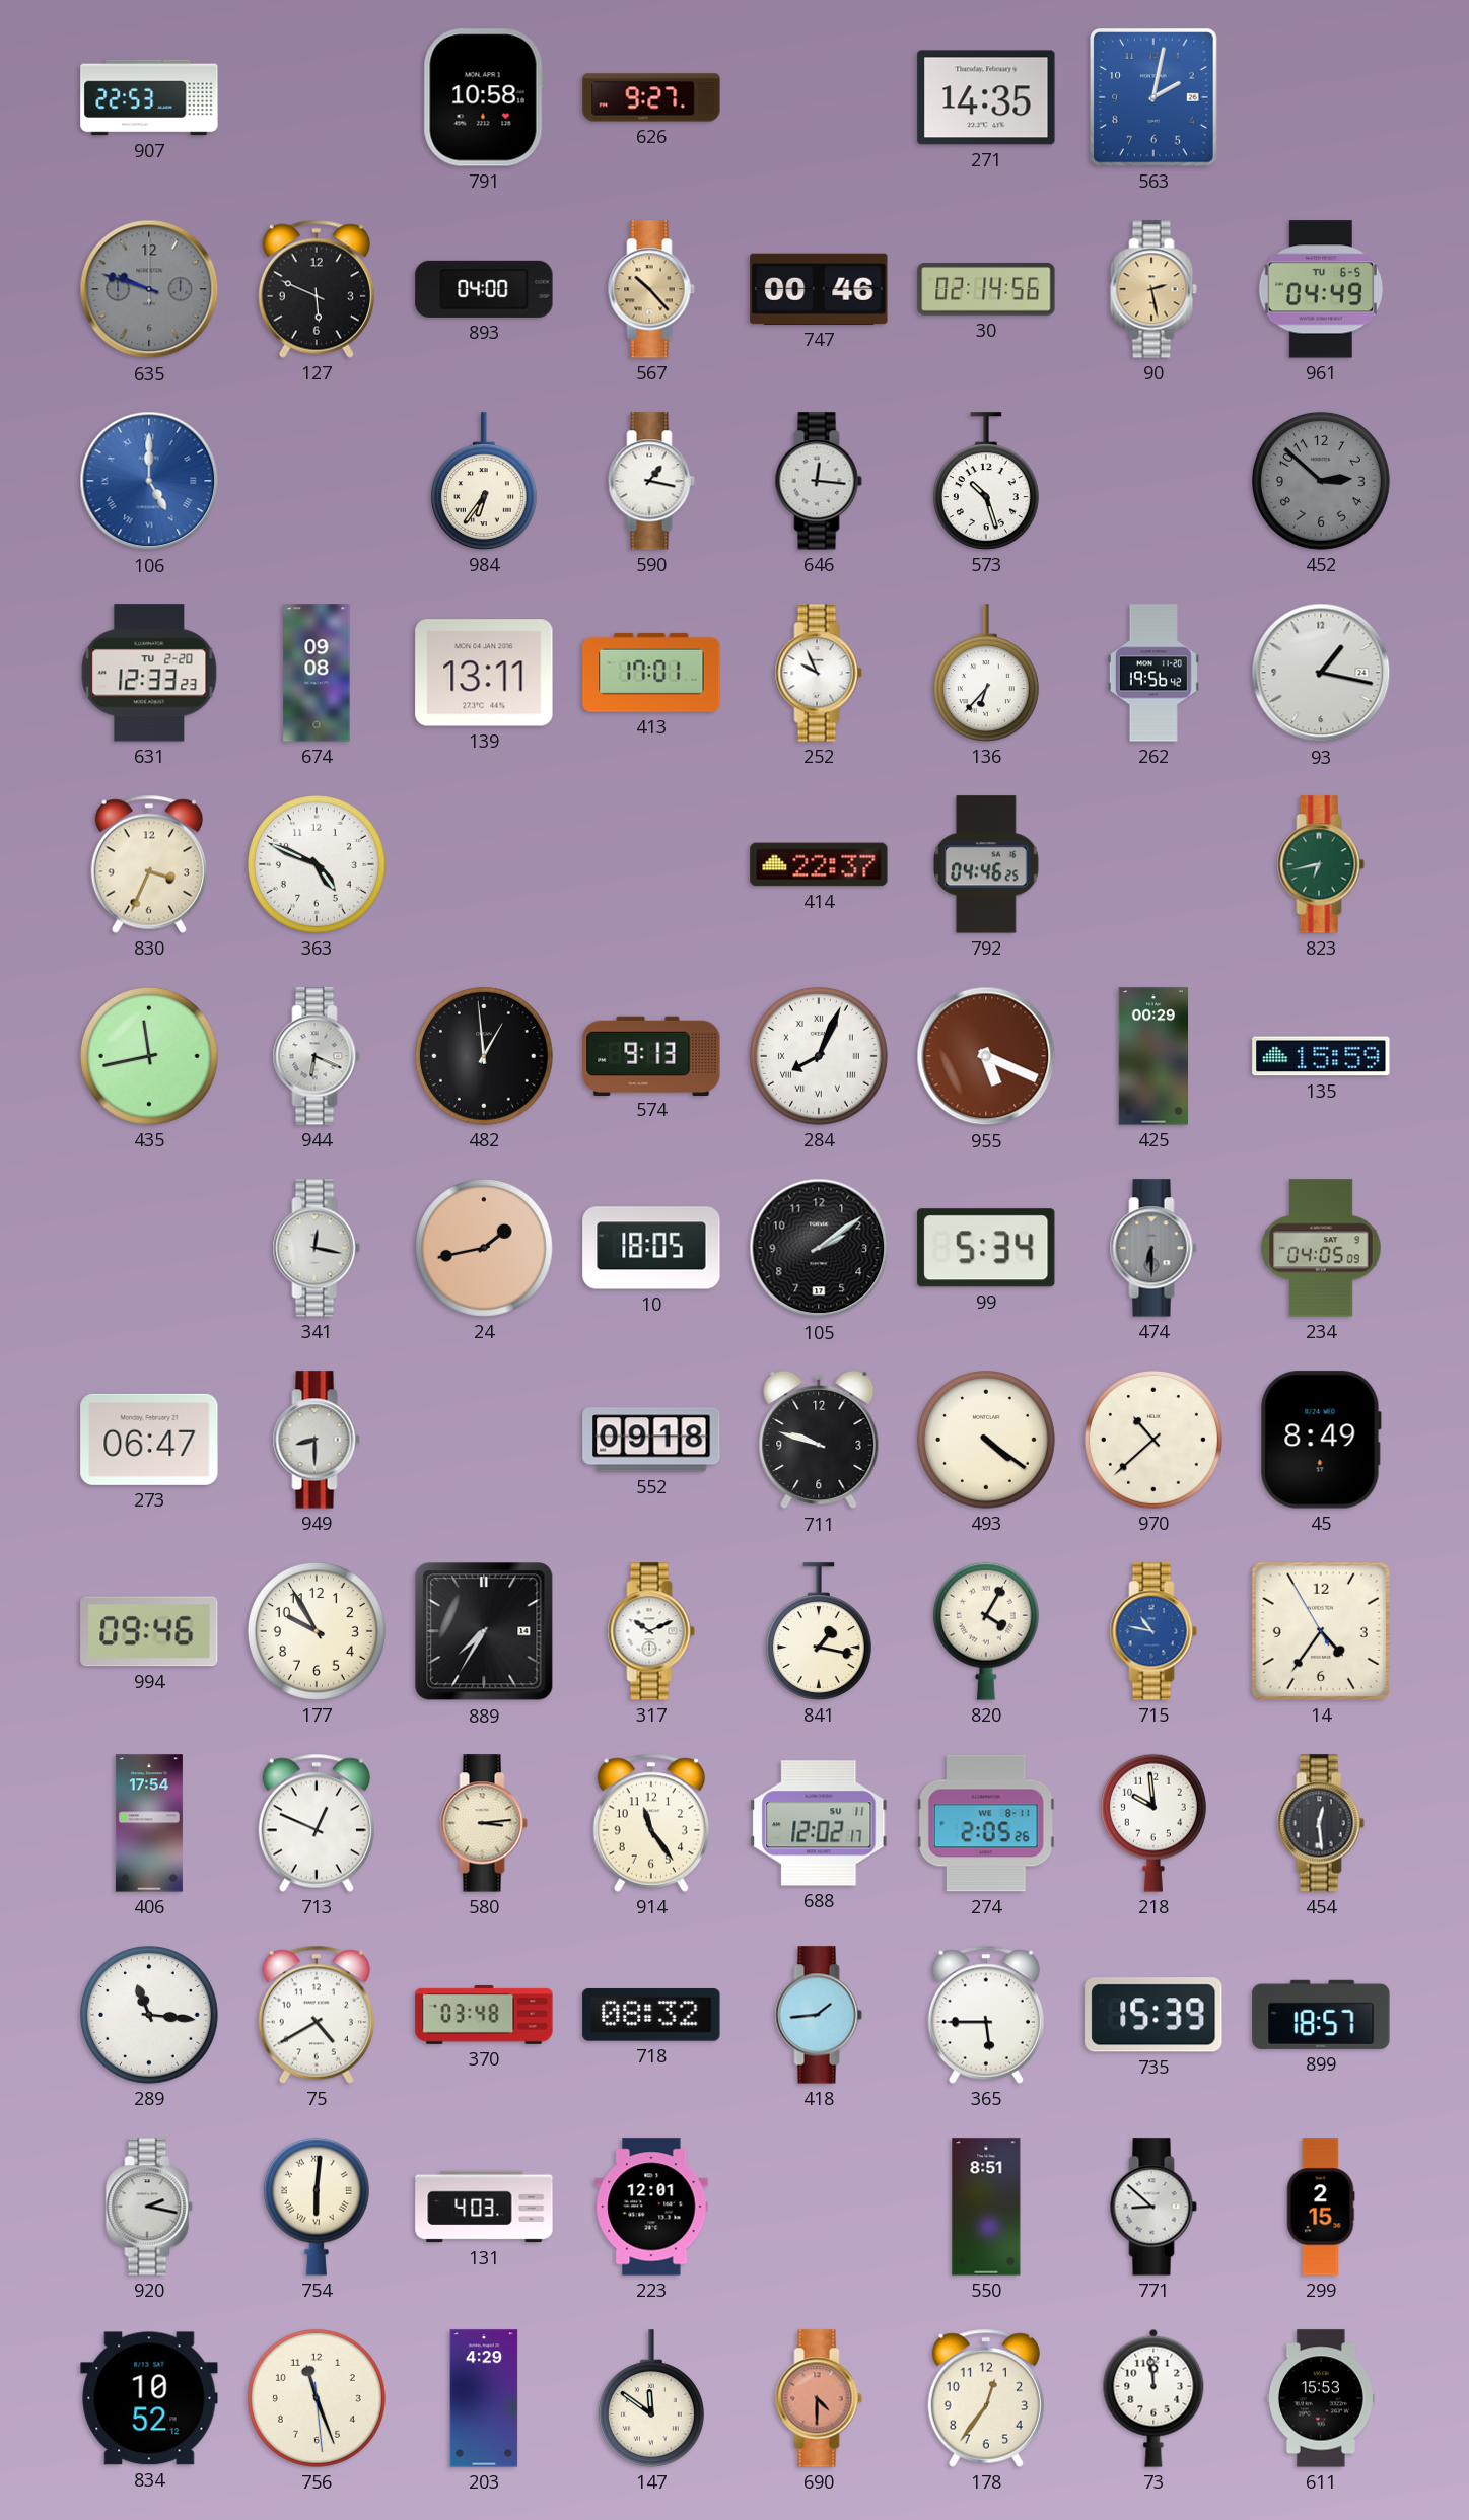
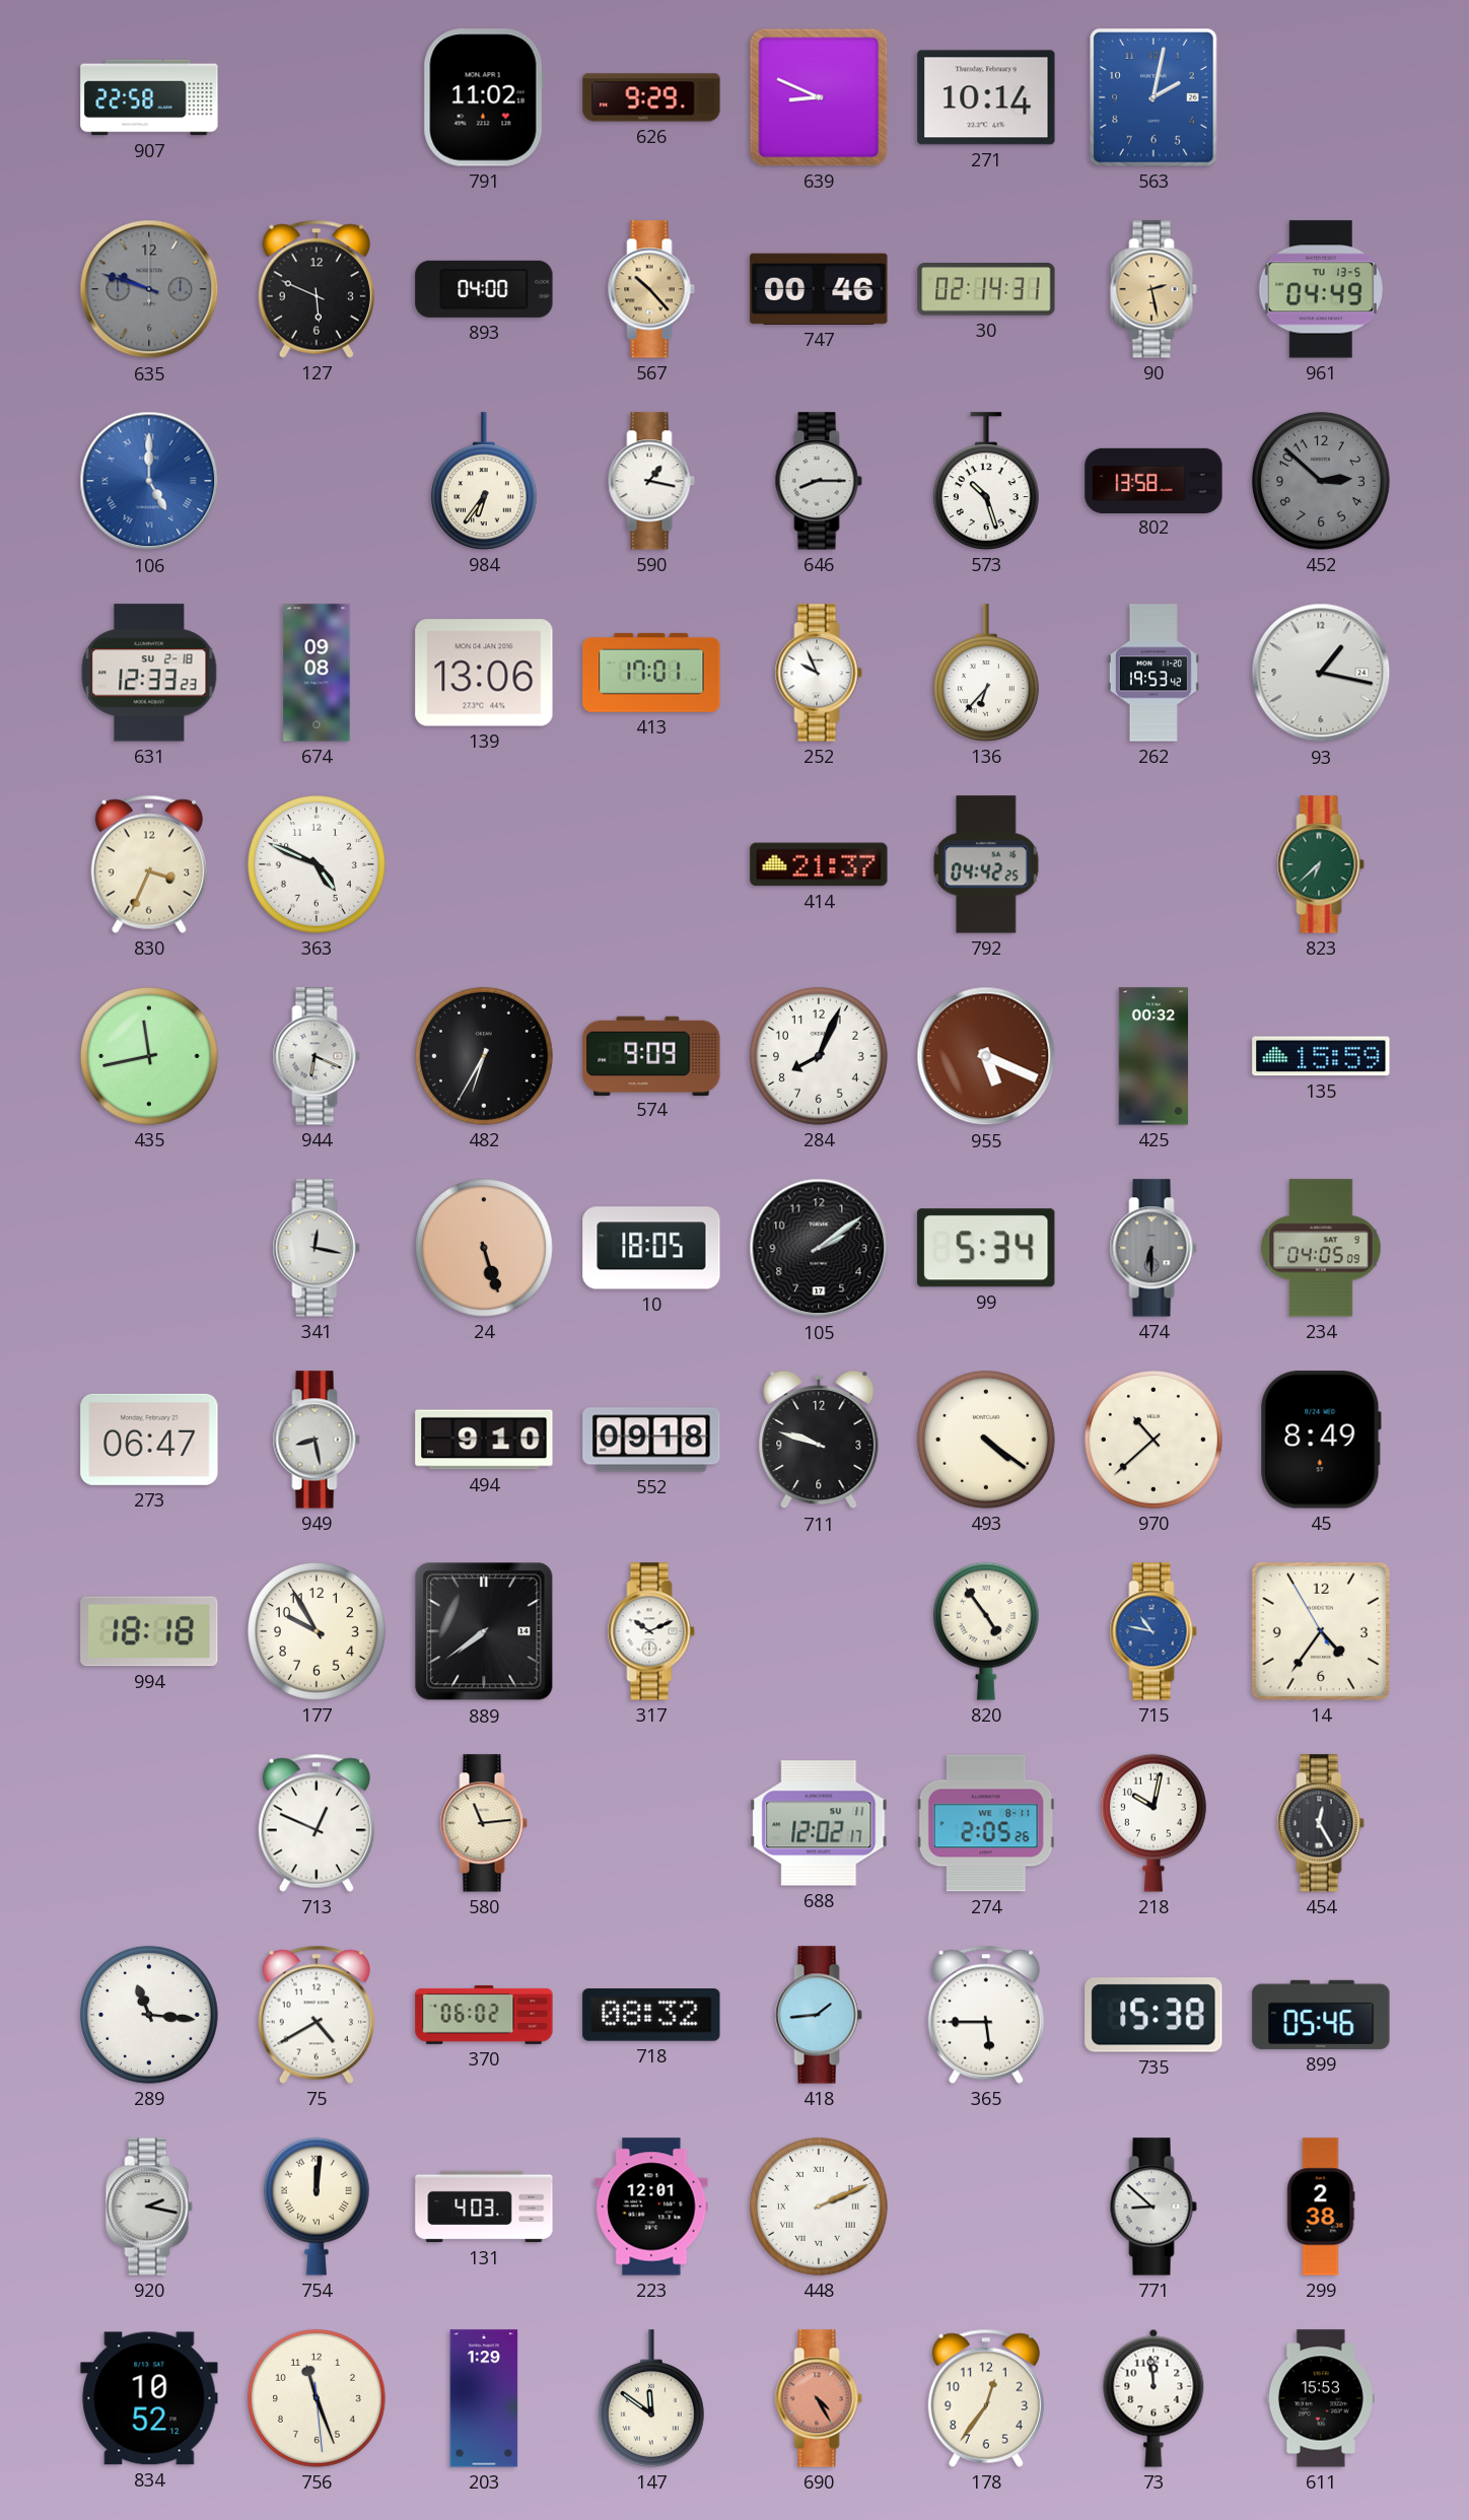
907: 22:53 -> 22:58 (149, 97)
791: 10:58 -> 11:02 (484, 97)
626: 9:27 -> 9:29 (651, 97)
639: none -> 8:49 (819, 97)
271: 14:35 -> 10:14 (986, 97)
30: 02:14:56 -> 02:14:31 (986, 290)
961 date: TU 6-5 -> TU 13-5 (1320, 289)
646: 12:16 -> 8:15 (819, 481)
802: none -> 13:58 (1153, 480)
631 date: TU 2-20 -> SU 2-18 (149, 673)
139: 13:11 -> 13:06 (484, 673)
262: 19:56 -> 19:53 (1153, 673)
414: 22:37 -> 21:37 (819, 864)
792: 04:46 -> 04:42 (986, 864)
823: 6:43 -> 6:38 (1321, 864)
482: 12:59 -> 6:35 (484, 1056)
574: 9:13 -> 9:09 (651, 1055)
284 numerals: Roman -> Arabic (819, 1056)
425: 00:29 -> 00:32 (1153, 1056)
24: 1:43 -> 5:27 (484, 1248)
949: 8:30 -> 8:28 (317, 1440)
494: none -> 9:10 (484, 1440)
994: 09:46 -> 18:18 (149, 1631)
889: 7:35 -> 7:39 (484, 1631)
841: 1:17 -> none (819, 1631)
820: 4:05 -> 4:54 (986, 1631)
406: 17:54 -> none (149, 1823)
580: 3:14 -> 11:14 (484, 1823)
914: 11:24 -> none (651, 1823)
218: 9:59 -> 10:02 (1153, 1823)
454: 12:29 -> 12:25 (1321, 1823)
370: 03:48 -> 06:02 (484, 2015)
735: 15:39 -> 15:38 (1153, 2015)
899: 18:57 -> 05:46 (1321, 2015)
754: 6:01 -> 12:01 (317, 2207)
448: none -> 2:11 (819, 2207)
550: 8:51 -> none (986, 2207)
299: 2:15 -> 2:38 (1321, 2207)
203: 4:29 -> 1:29 (484, 2398)
690: 4:30 -> 4:25 (819, 2398)
